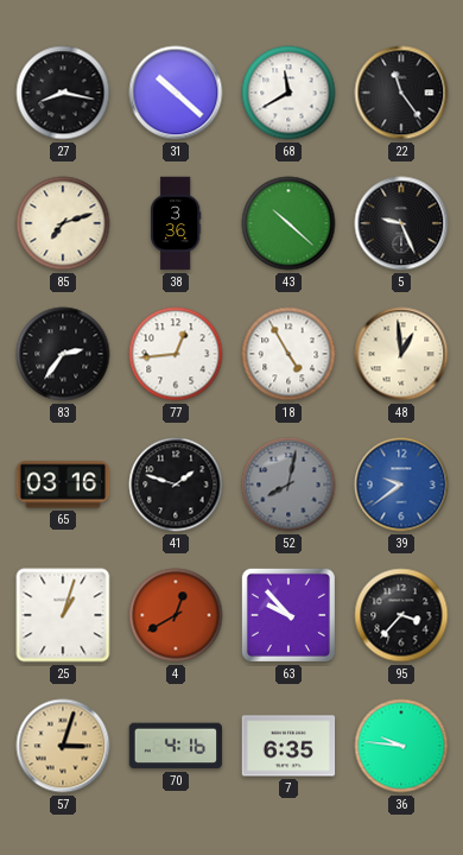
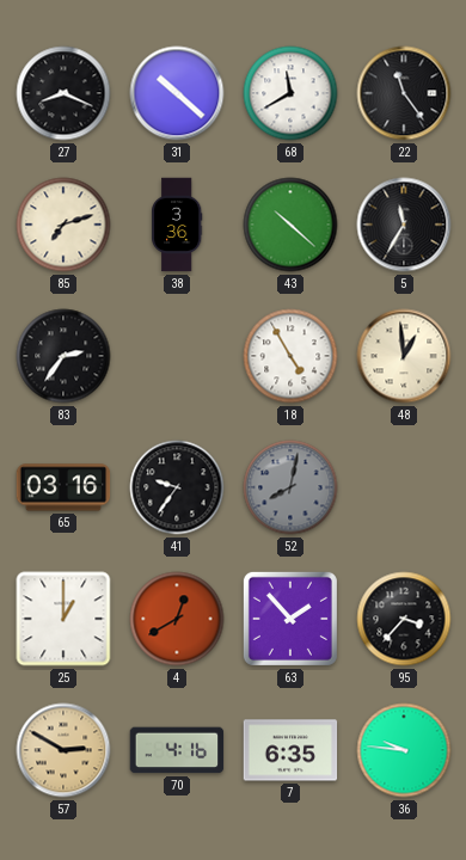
27: 8:17 -> 8:19 (63, 93)
5: 9:26 -> 11:35 (404, 225)
77: 12:44 -> none (176, 354)
41: 1:48 -> 9:36 (177, 487)
39: 9:39 -> none (401, 484)
25: 1:03 -> 1:00 (63, 619)
63: 9:53 -> 1:53 (290, 619)
57: 3:03 -> 2:50 (63, 750)
